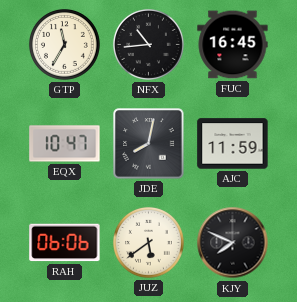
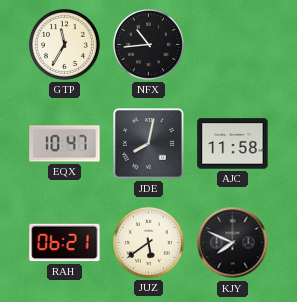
FUC: 16:45 -> none (233, 45)
AJC: 11:59 -> 11:58 (233, 144)
RAH: 06:06 -> 06:21 (65, 243)
